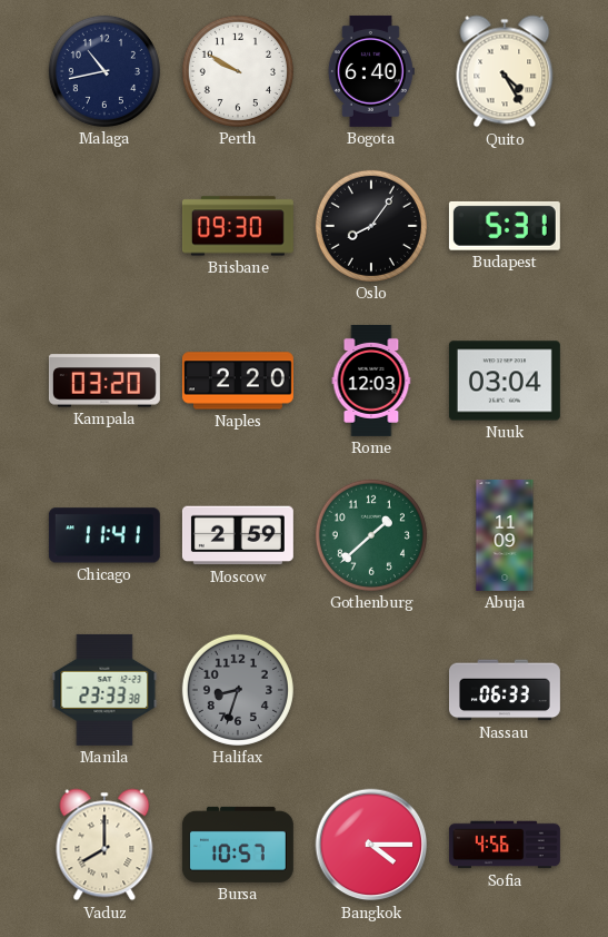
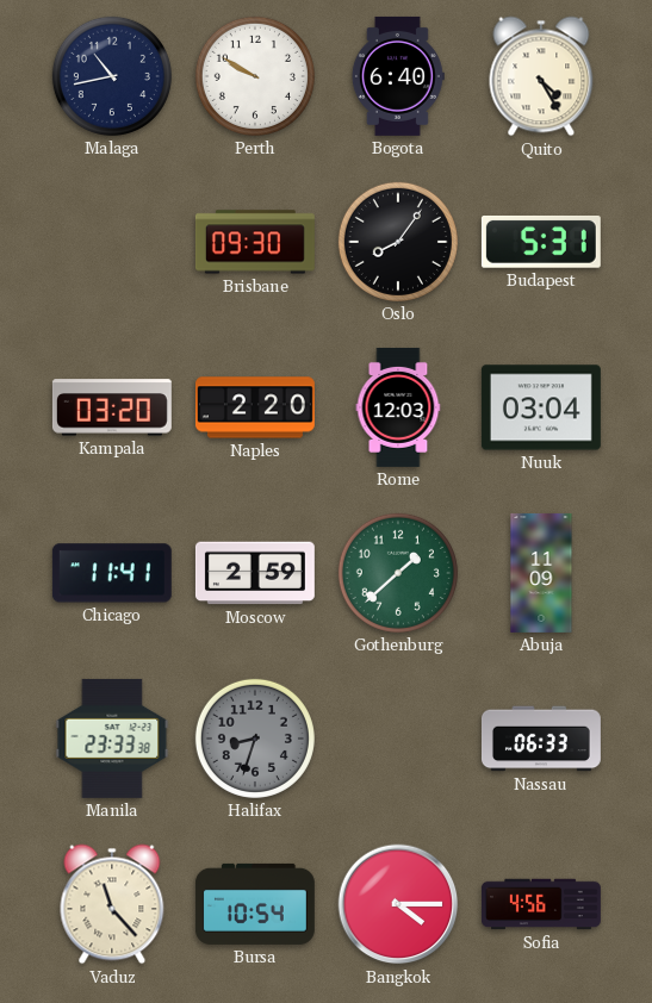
Vaduz: 8:00 -> 11:23 (112, 904)
Bursa: 10:57 -> 10:54 (255, 904)
